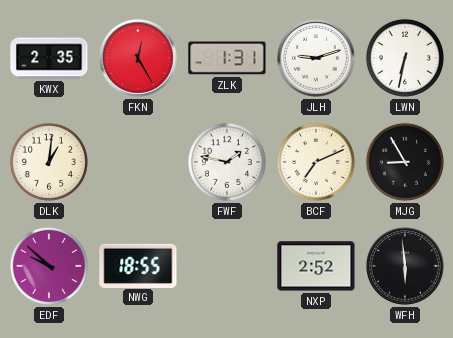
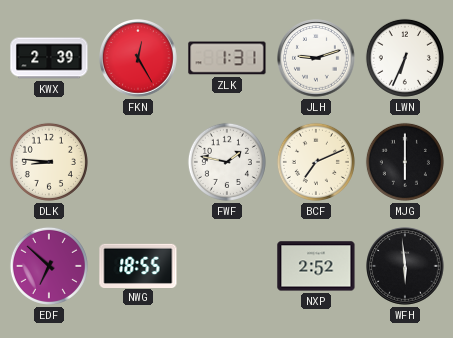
KWX: 2:35 -> 2:39 (49, 58)
LWN: 6:32 -> 6:34 (405, 58)
DLK: 1:01 -> 8:46 (49, 162)
MJG: 8:55 -> 6:00 (405, 162)
EDF: 9:52 -> 6:52 (49, 266)
